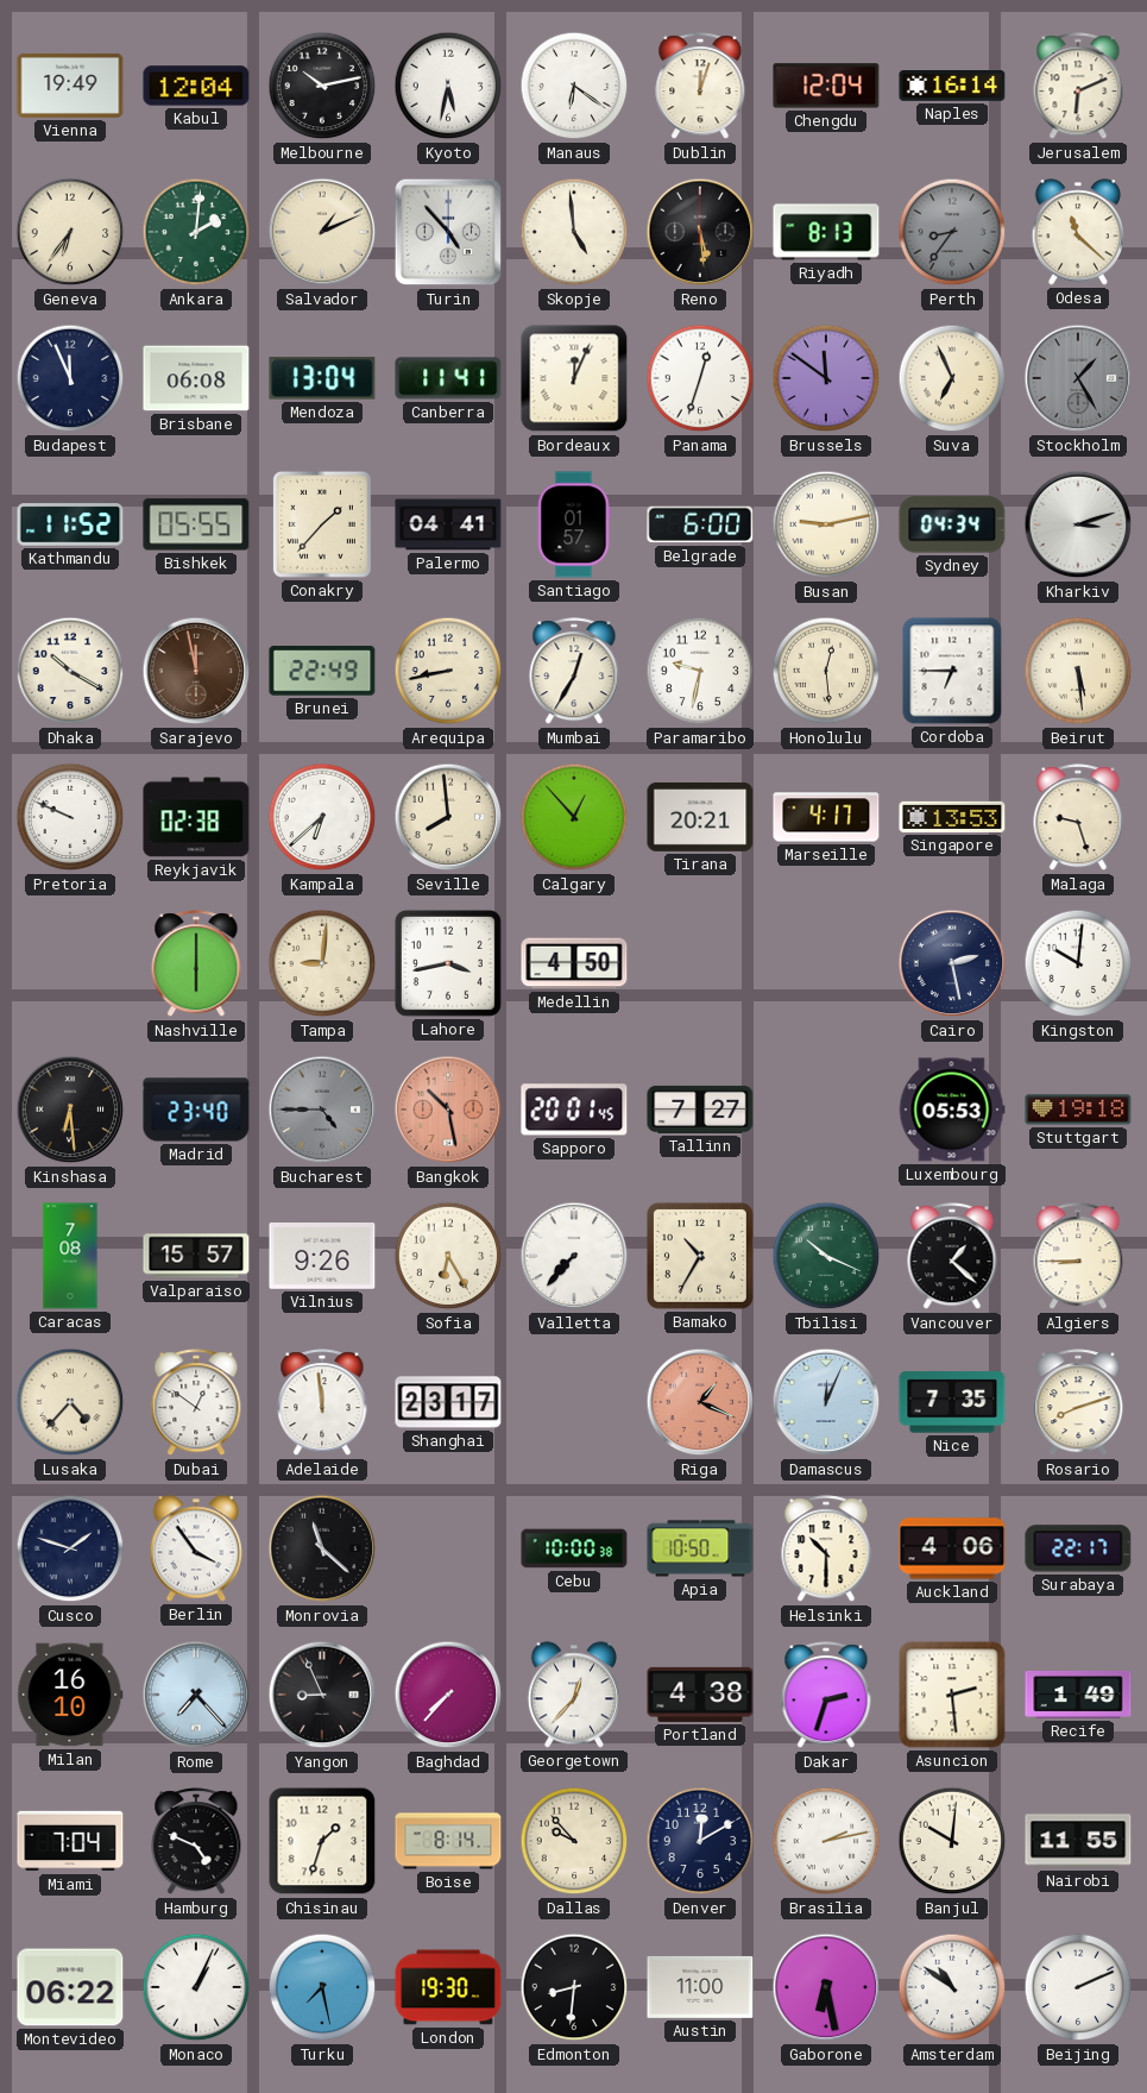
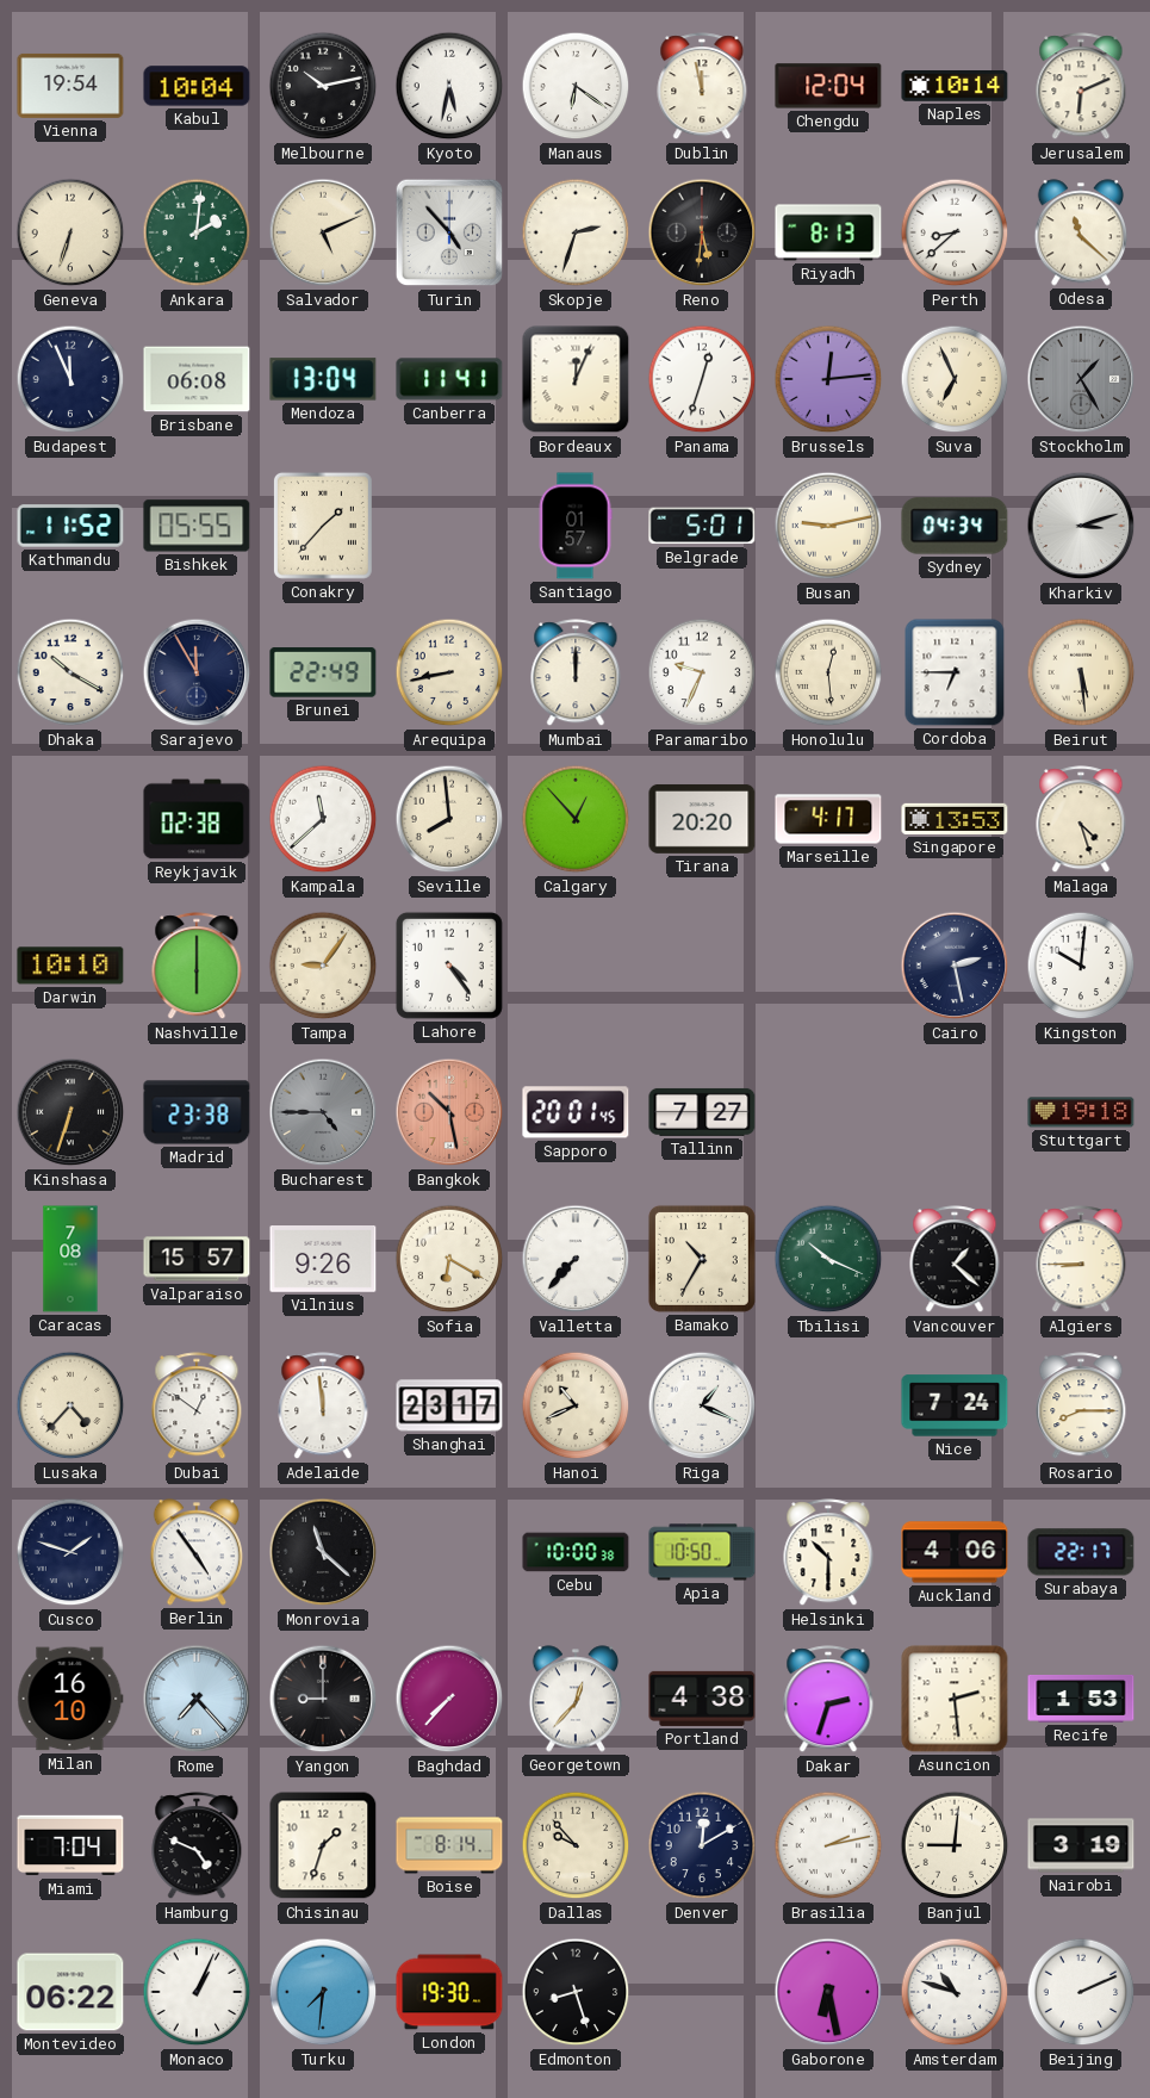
Vienna: 19:49 -> 19:54 (70, 86)
Kabul: 12:04 -> 10:04 (197, 86)
Dublin: 12:03 -> 11:58 (702, 87)
Naples: 16:14 -> 10:14 (955, 87)
Geneva: 6:36 -> 6:33 (70, 232)
Salvador: 1:11 -> 5:11 (323, 232)
Skopje: 4:59 -> 2:33 (576, 232)
Reno: 5:29 -> 5:31 (702, 232)
Perth: 8:36 -> 8:38 (955, 232)
Perth dial: grey -> white (955, 232)
Brussels: 11:51 -> 12:14 (828, 379)
Palermo: 04:41 -> none (448, 524)
Belgrade: 6:00 -> 5:01 (702, 526)
Sarajevo: 11:58 -> 11:55 (197, 672)
Sarajevo dial: brown -> navy (197, 672)
Mumbai: 12:35 -> 12:00 (576, 674)
Paramaribo: 9:32 -> 9:34 (702, 672)
Pretoria: 9:49 -> none (70, 817)
Kampala: 6:38 -> 11:38 (323, 819)
Tirana: 20:21 -> 20:20 (702, 819)
Malaga: 9:27 -> 4:27 (1081, 820)
Darwin: none -> 10:10 (70, 966)
Tampa: 9:01 -> 9:06 (323, 966)
Lahore: 3:43 -> 4:24 (449, 966)
Medellin: 4:50 -> none (574, 963)
Kinshasa: 6:29 -> 6:33 (70, 1112)
Madrid: 23:40 -> 23:38 (197, 1112)
Luxembourg: 05:53 -> none (952, 1110)
Sofia: 6:25 -> 6:20 (449, 1259)
Hanoi: none -> 10:41 (576, 1405)
Riga dial: salmon -> white (702, 1405)
Damascus: 12:04 -> none (826, 1402)
Nice: 7:35 -> 7:24 (955, 1405)
Rosario: 8:12 -> 8:15 (1081, 1407)
Berlin: 3:54 -> 4:54 (195, 1552)
Yangon: 8:56 -> 9:00 (323, 1699)
Recife: 1:49 -> 1:53 (1081, 1700)
Banjul: 10:01 -> 9:01 (955, 1845)
Nairobi: 11:55 -> 3:19 (1081, 1845)
Turku: 7:28 -> 7:31 (323, 1992)
Edmonton: 8:31 -> 8:27 (576, 1992)
Austin: 11:00 -> none (700, 1987)
Amsterdam: 10:51 -> 10:48 (955, 1992)
